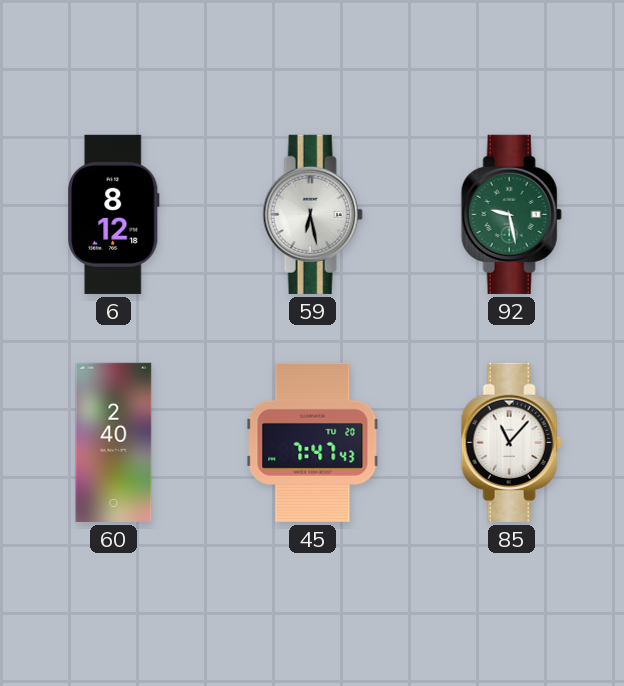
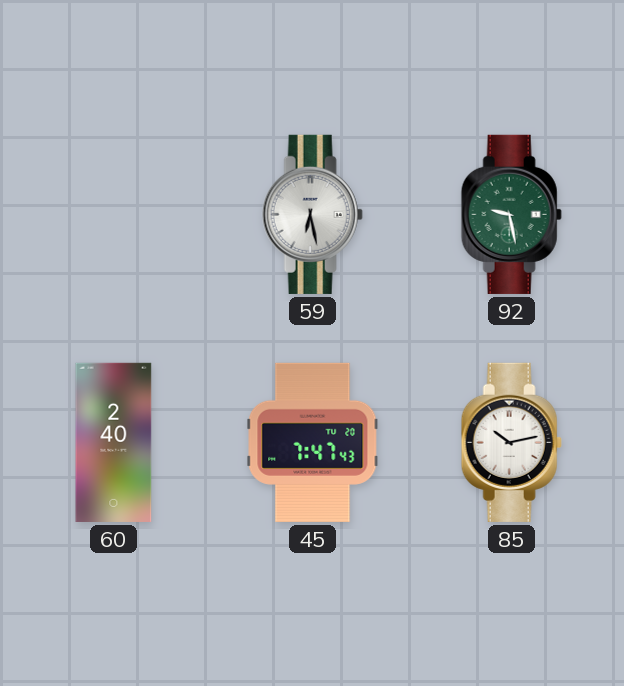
6: 8:12 -> none (114, 214)
85: 11:07 -> 10:13 (511, 442)
